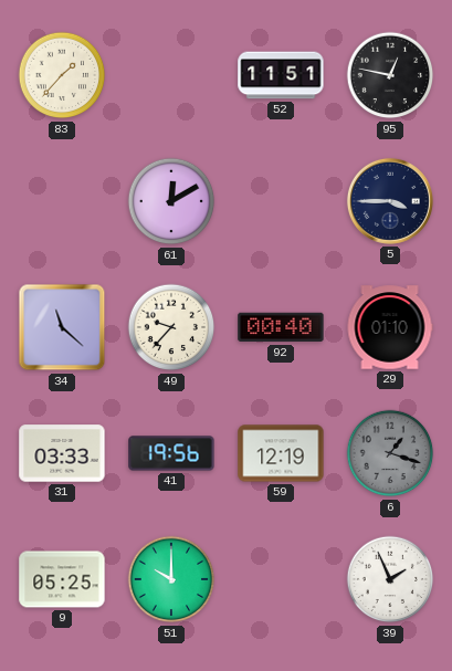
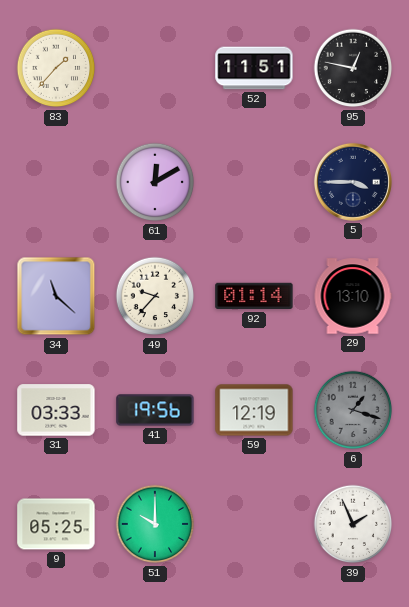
92: 00:40 -> 01:14 (254, 296)
29: 01:10 -> 13:10 (353, 296)
